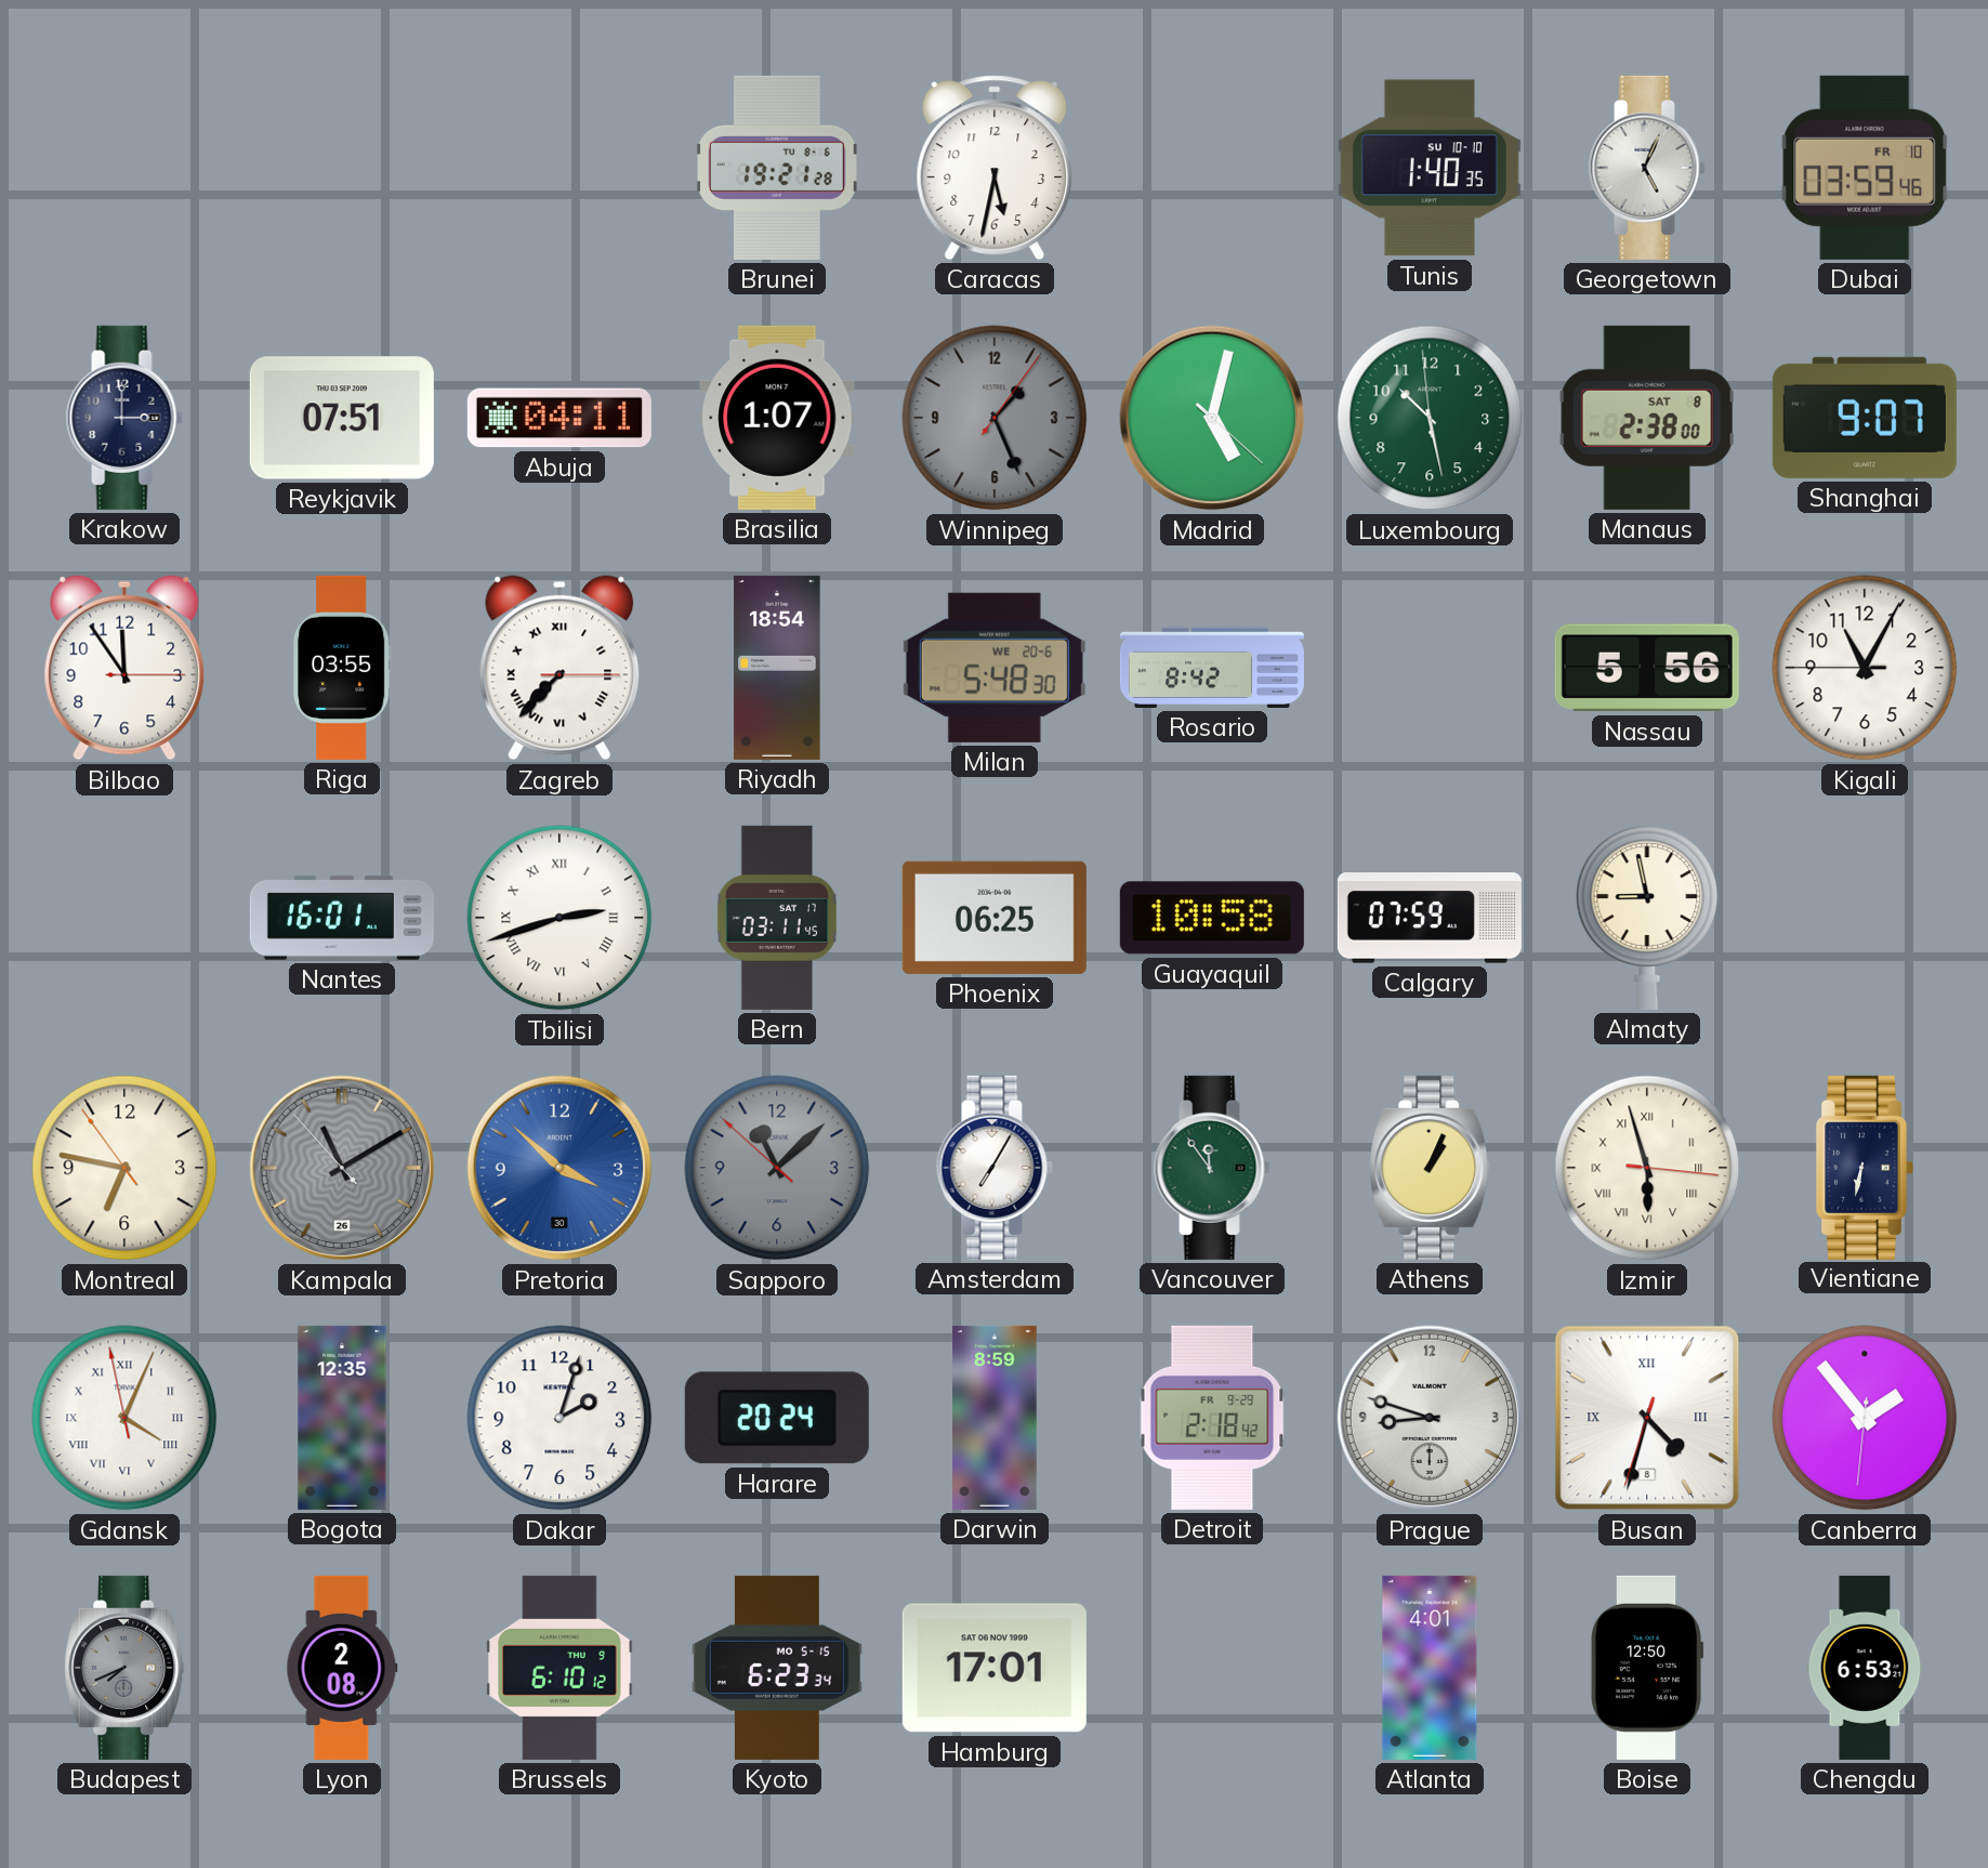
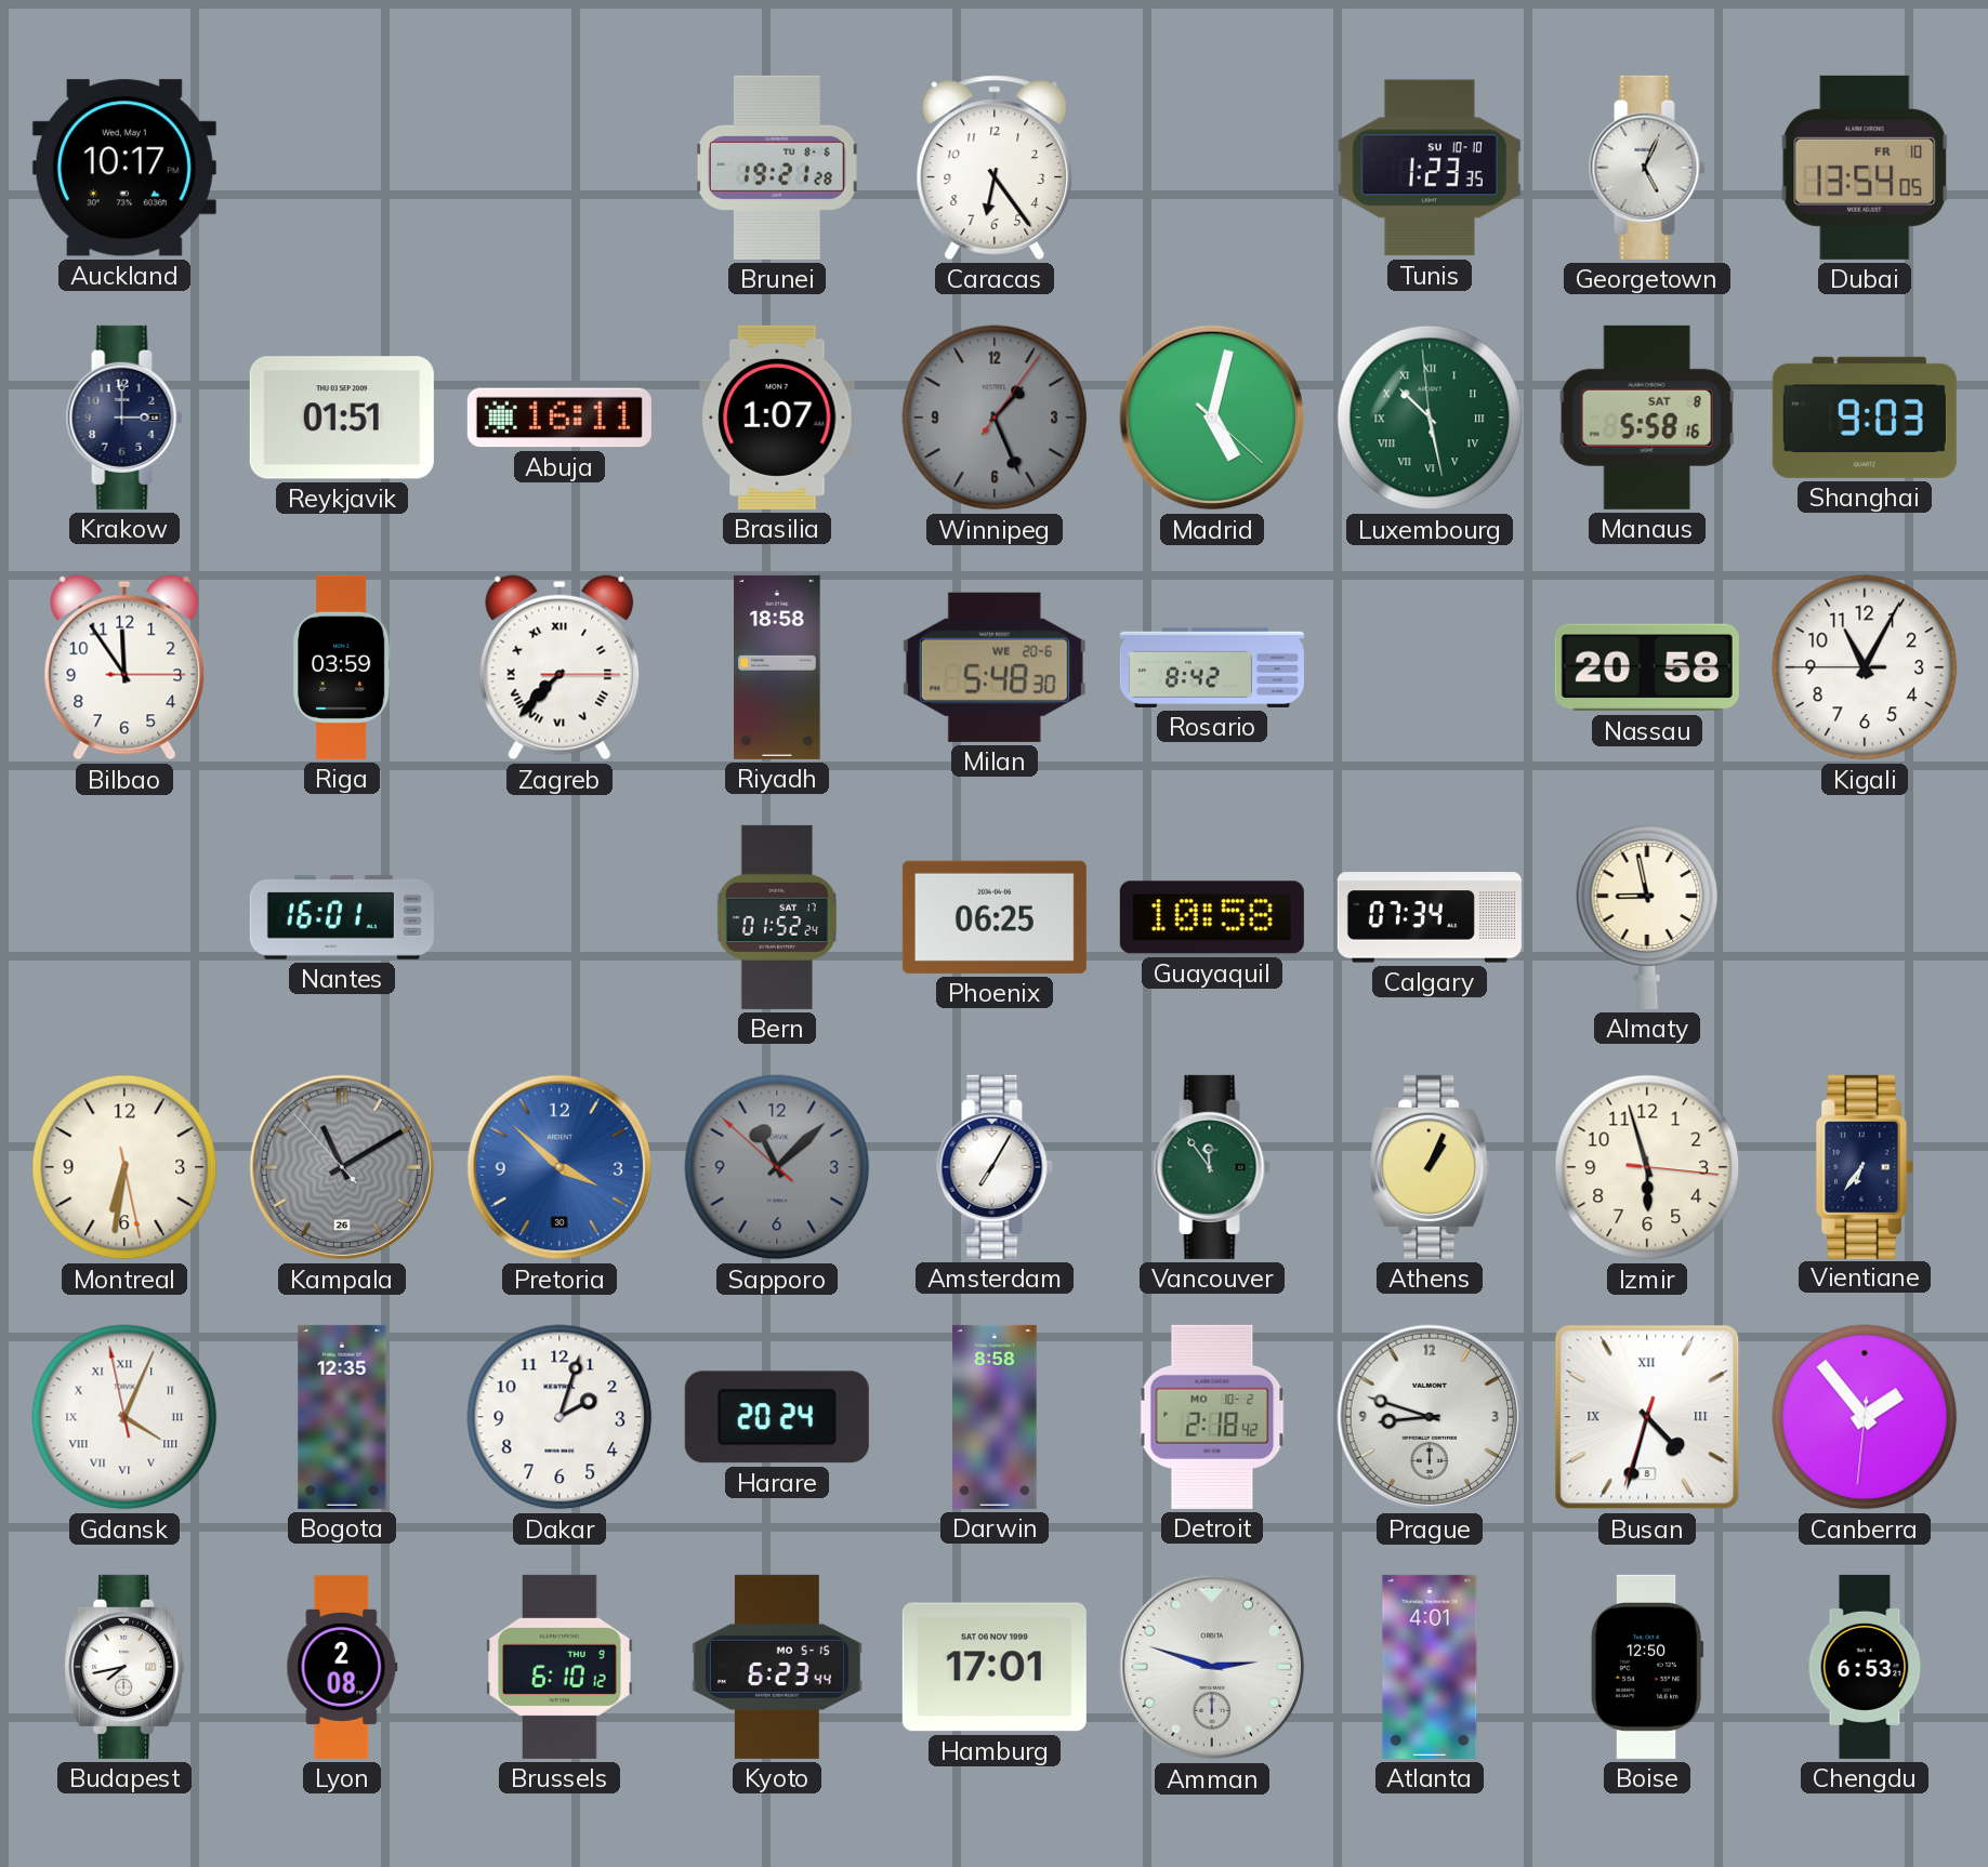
Auckland: none -> 10:17 (124, 168)
Caracas: 5:32 -> 6:24 (995, 168)
Tunis: 1:40 -> 1:23 (1430, 168)
Dubai: 03:59 -> 13:54 (1865, 168)
Reykjavik: 07:51 -> 01:51 (342, 418)
Abuja: 04:11 -> 16:11 (559, 418)
Luxembourg numerals: Arabic -> Roman (1430, 418)
Manaus: 2:38 -> 5:58 (1647, 418)
Shanghai: 9:07 -> 9:03 (1865, 418)
Riga: 03:55 -> 03:59 (343, 667)
Riyadh: 18:54 -> 18:58 (777, 667)
Nassau: 5:56 -> 20:58 (1647, 667)
Tbilisi: 2:42 -> none (559, 918)
Bern: 03:11 -> 01:52 (777, 917)
Calgary: 07:59 -> 07:34 (1430, 917)
Montreal: 6:46 -> 6:31 (124, 1167)
Izmir numerals: Roman -> Arabic (1647, 1167)
Vientiane: 6:32 -> 6:36 (1866, 1167)
Darwin: 8:59 -> 8:58 (995, 1417)
Detroit date: FR 9-29 -> MO 10-2 (1212, 1417)
Budapest: 7:41 -> 7:43 (124, 1667)
Budapest dial: grey -> white (124, 1667)
Kyoto: 6:23:34 -> 6:23:44 (777, 1667)
Amman: none -> 2:48 (1212, 1667)
